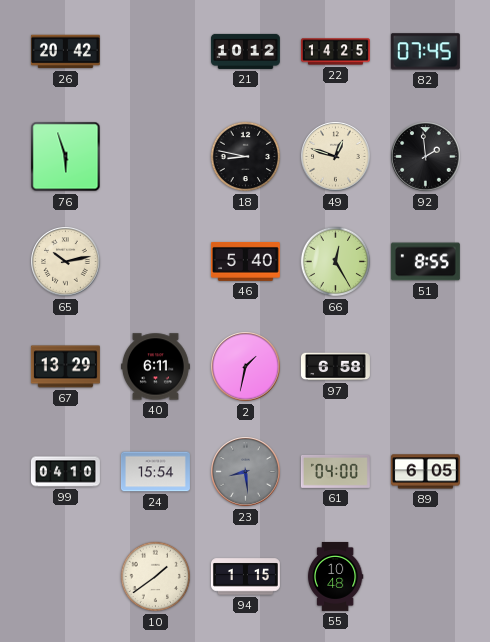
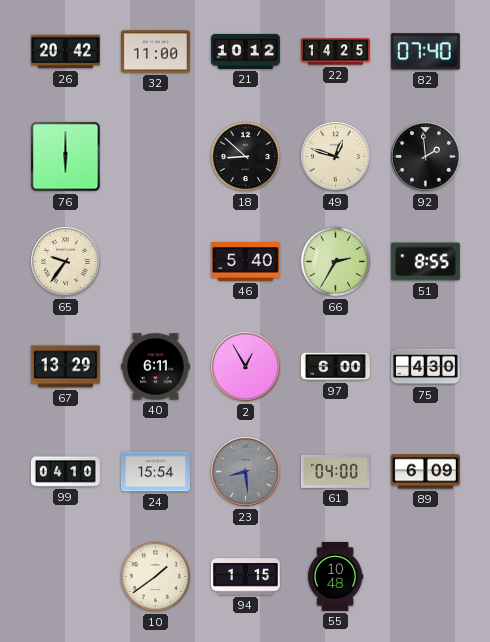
32: none -> 11:00 (155, 52)
82: 07:45 -> 07:40 (425, 52)
76: 5:57 -> 6:00 (66, 157)
18: 8:47 -> 8:52 (246, 157)
65: 10:13 -> 9:36 (66, 262)
66: 12:25 -> 2:35 (336, 262)
2: 1:32 -> 12:55 (246, 367)
97: 6:58 -> 6:00 (335, 367)
75: none -> 4:30 (425, 367)
89: 6:05 -> 6:09 (425, 472)
